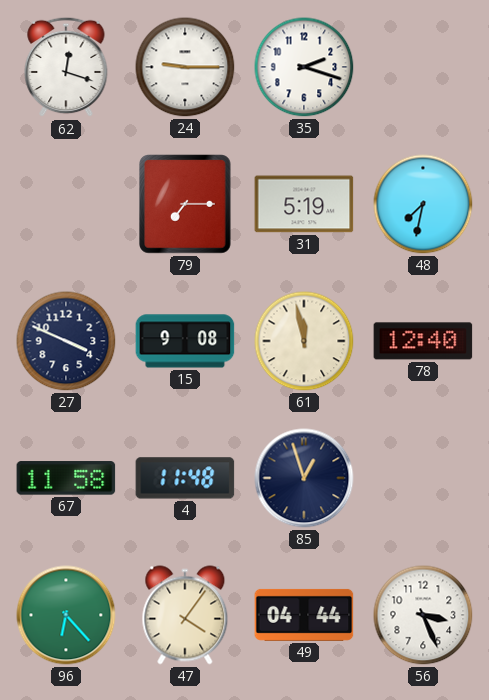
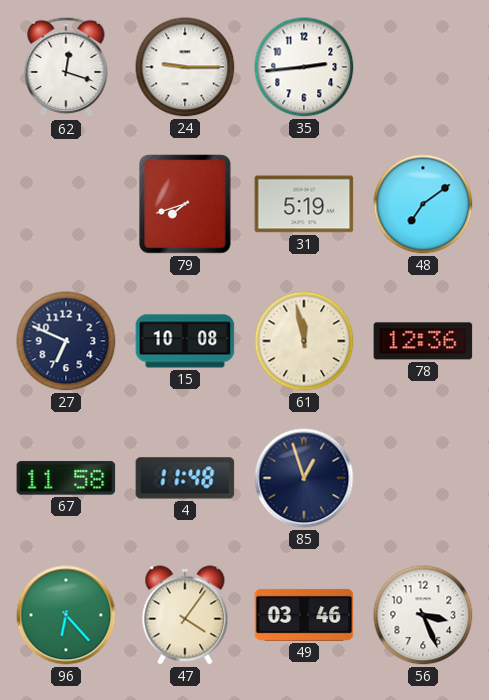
35: 2:18 -> 2:44 (304, 67)
79: 7:15 -> 7:42 (185, 204)
48: 7:32 -> 7:09 (423, 204)
27: 3:49 -> 6:49 (66, 341)
15: 9:08 -> 10:08 (185, 341)
78: 12:40 -> 12:36 (423, 341)
49: 04:44 -> 03:46 (304, 615)
